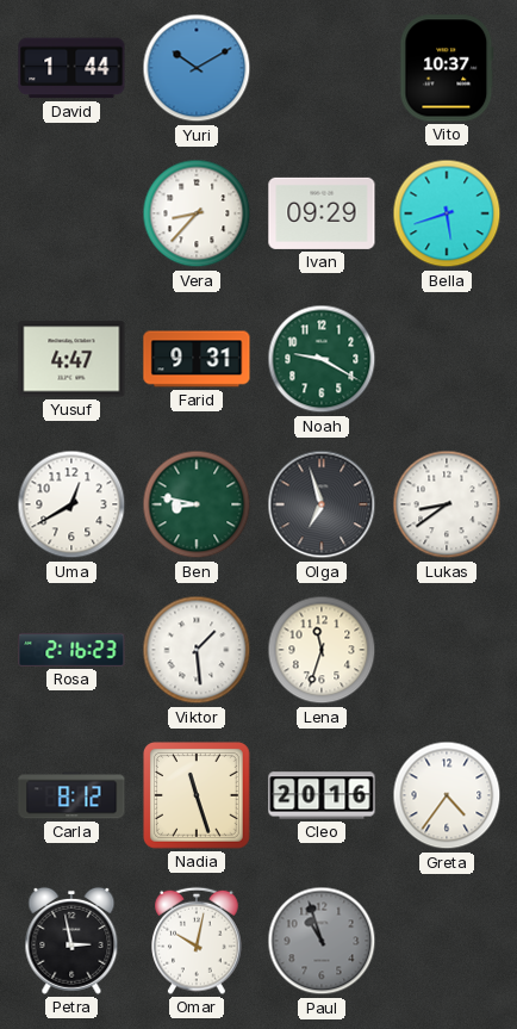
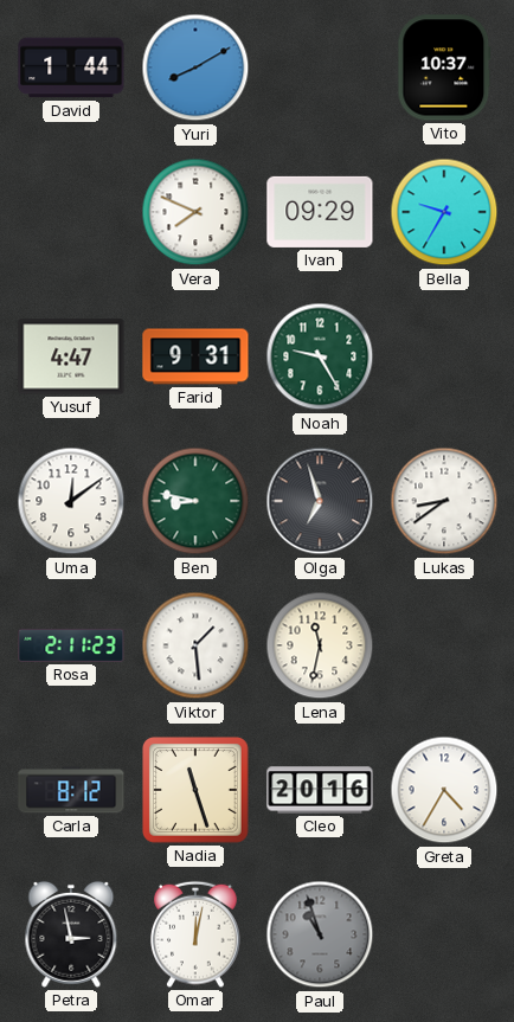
Yuri: 10:10 -> 8:10 (195, 68)
Vera: 8:37 -> 7:49 (195, 212)
Bella: 5:42 -> 9:35 (444, 212)
Noah: 9:20 -> 9:25 (320, 356)
Uma: 12:40 -> 12:09 (71, 501)
Rosa: 2:16 -> 2:11 (71, 645)
Lena: 11:33 -> 11:32 (320, 645)
Greta: 4:36 -> 4:35 (444, 790)
Omar: 10:02 -> 12:02 (197, 934)
